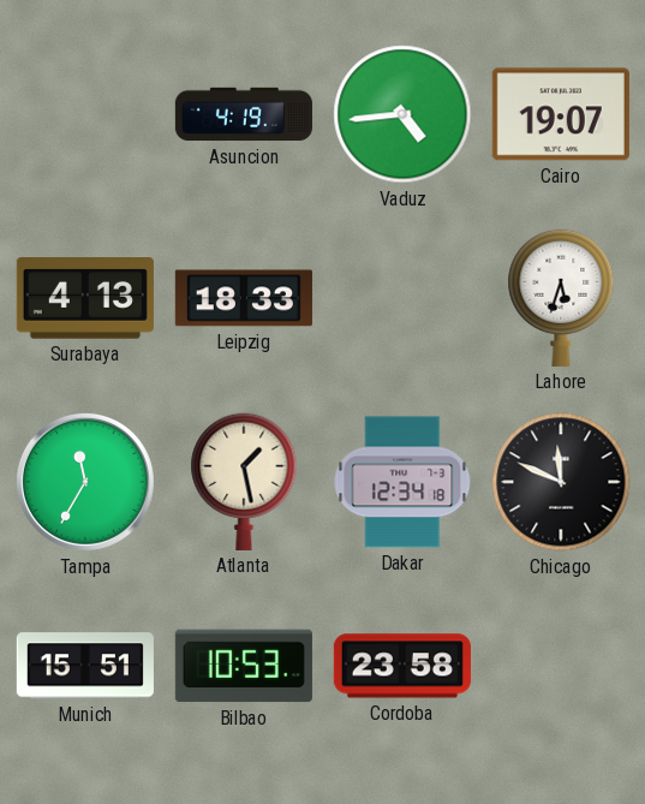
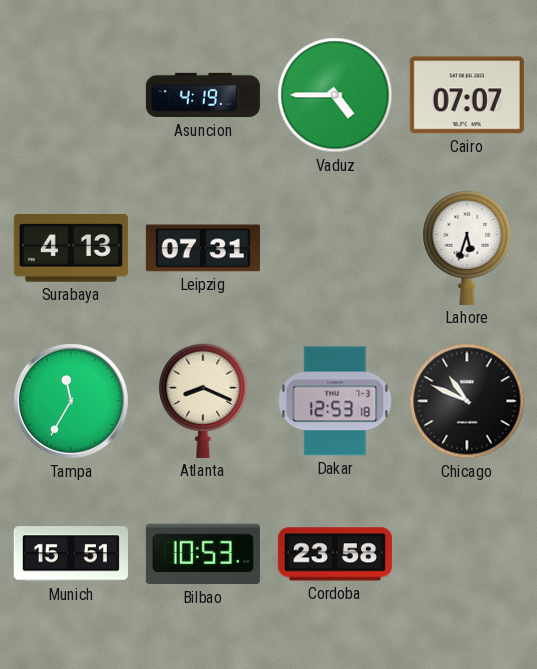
Vaduz: 4:44 -> 4:45 (335, 95)
Cairo: 19:07 -> 07:07 (467, 95)
Leipzig: 18:33 -> 07:31 (203, 248)
Atlanta: 1:28 -> 8:19 (203, 401)
Dakar: 12:34 -> 12:53 (335, 401)
Chicago: 11:49 -> 10:49 (467, 401)
